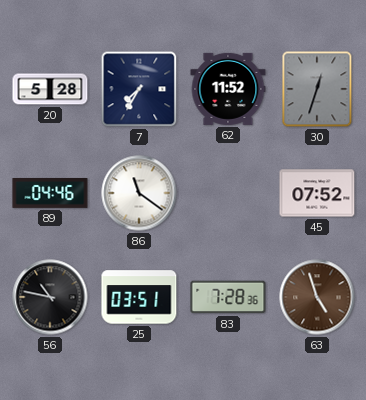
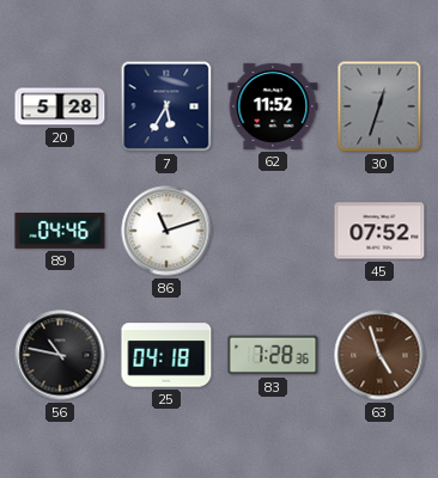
7: 7:35 -> 5:35 (166, 106)
86: 11:21 -> 11:12 (166, 231)
25: 03:51 -> 04:18 (166, 355)
